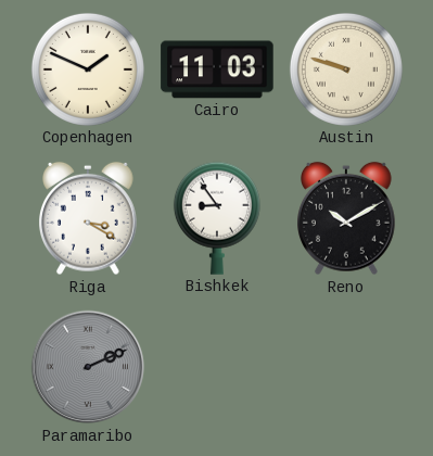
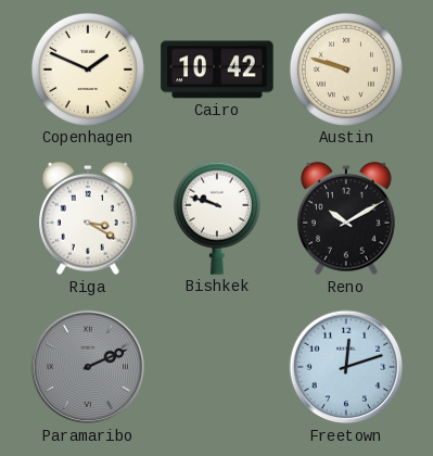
Cairo: 11:03 -> 10:42 (217, 69)
Bishkek: 8:54 -> 9:48 (217, 218)
Freetown: none -> 12:12 (346, 367)
